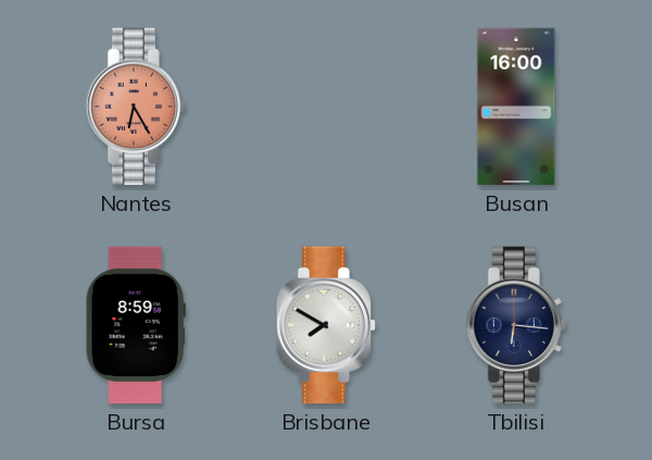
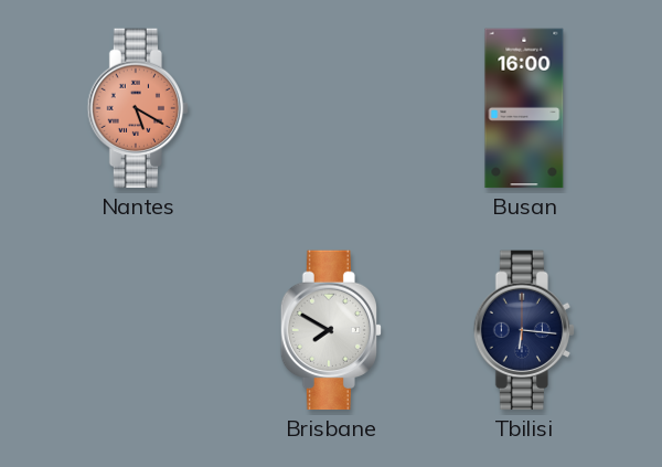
Nantes: 6:25 -> 5:20 (137, 108)
Bursa: 8:59 -> none (136, 325)
